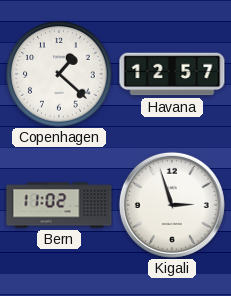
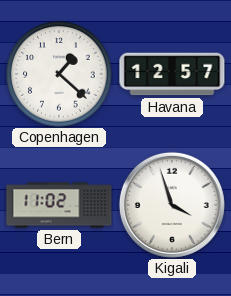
Kigali: 2:57 -> 3:57 (172, 205)
